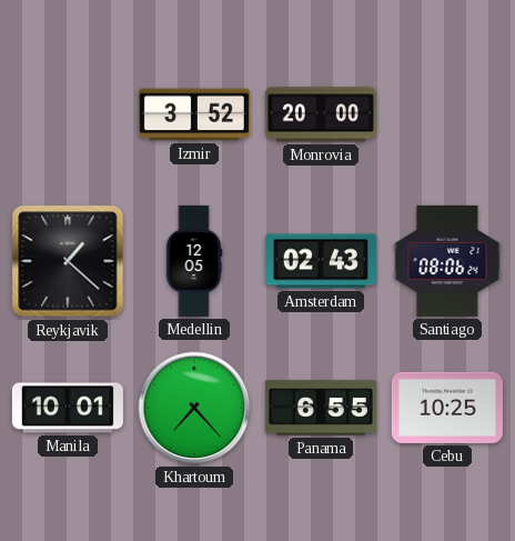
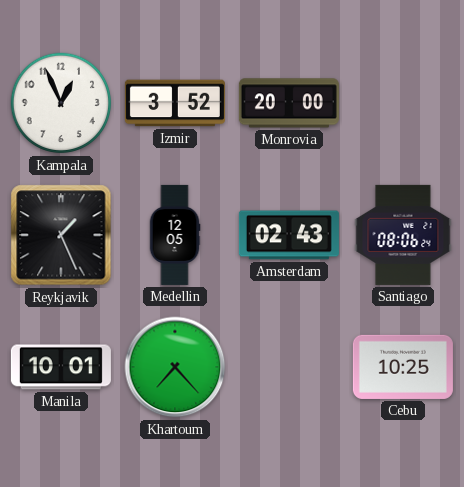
Kampala: none -> 12:56 (61, 103)
Reykjavik: 1:22 -> 1:26 (61, 235)
Panama: 6:55 -> none (321, 408)
